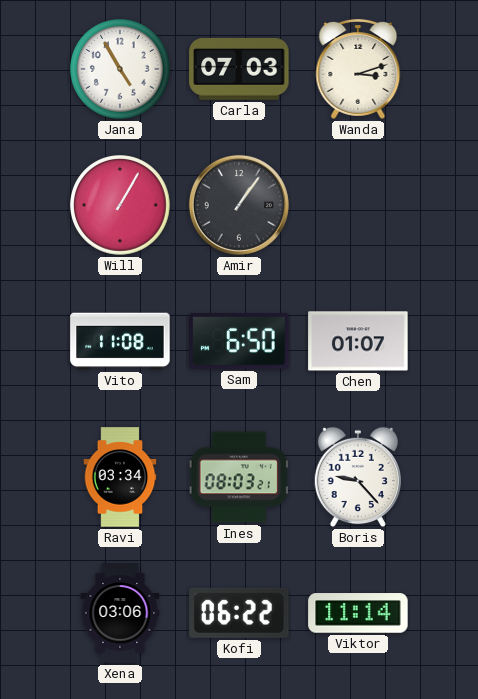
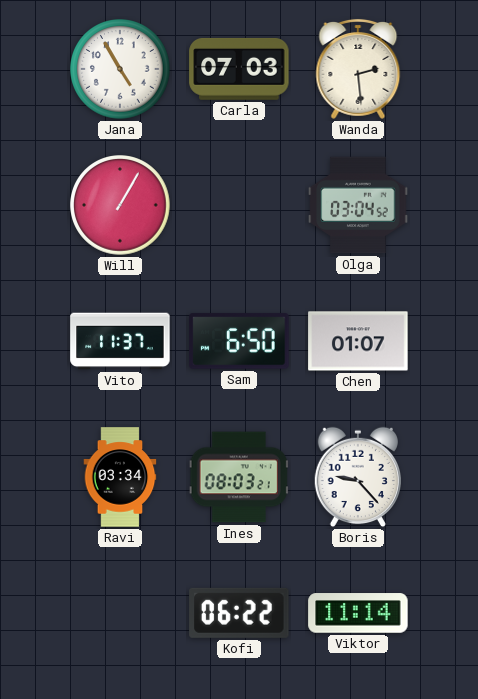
Wanda: 3:12 -> 2:29 (358, 69)
Amir: 1:06 -> none (239, 205)
Olga: none -> 03:04 (358, 205)
Vito: 11:08 -> 11:37 (120, 341)
Xena: 03:06 -> none (120, 613)
